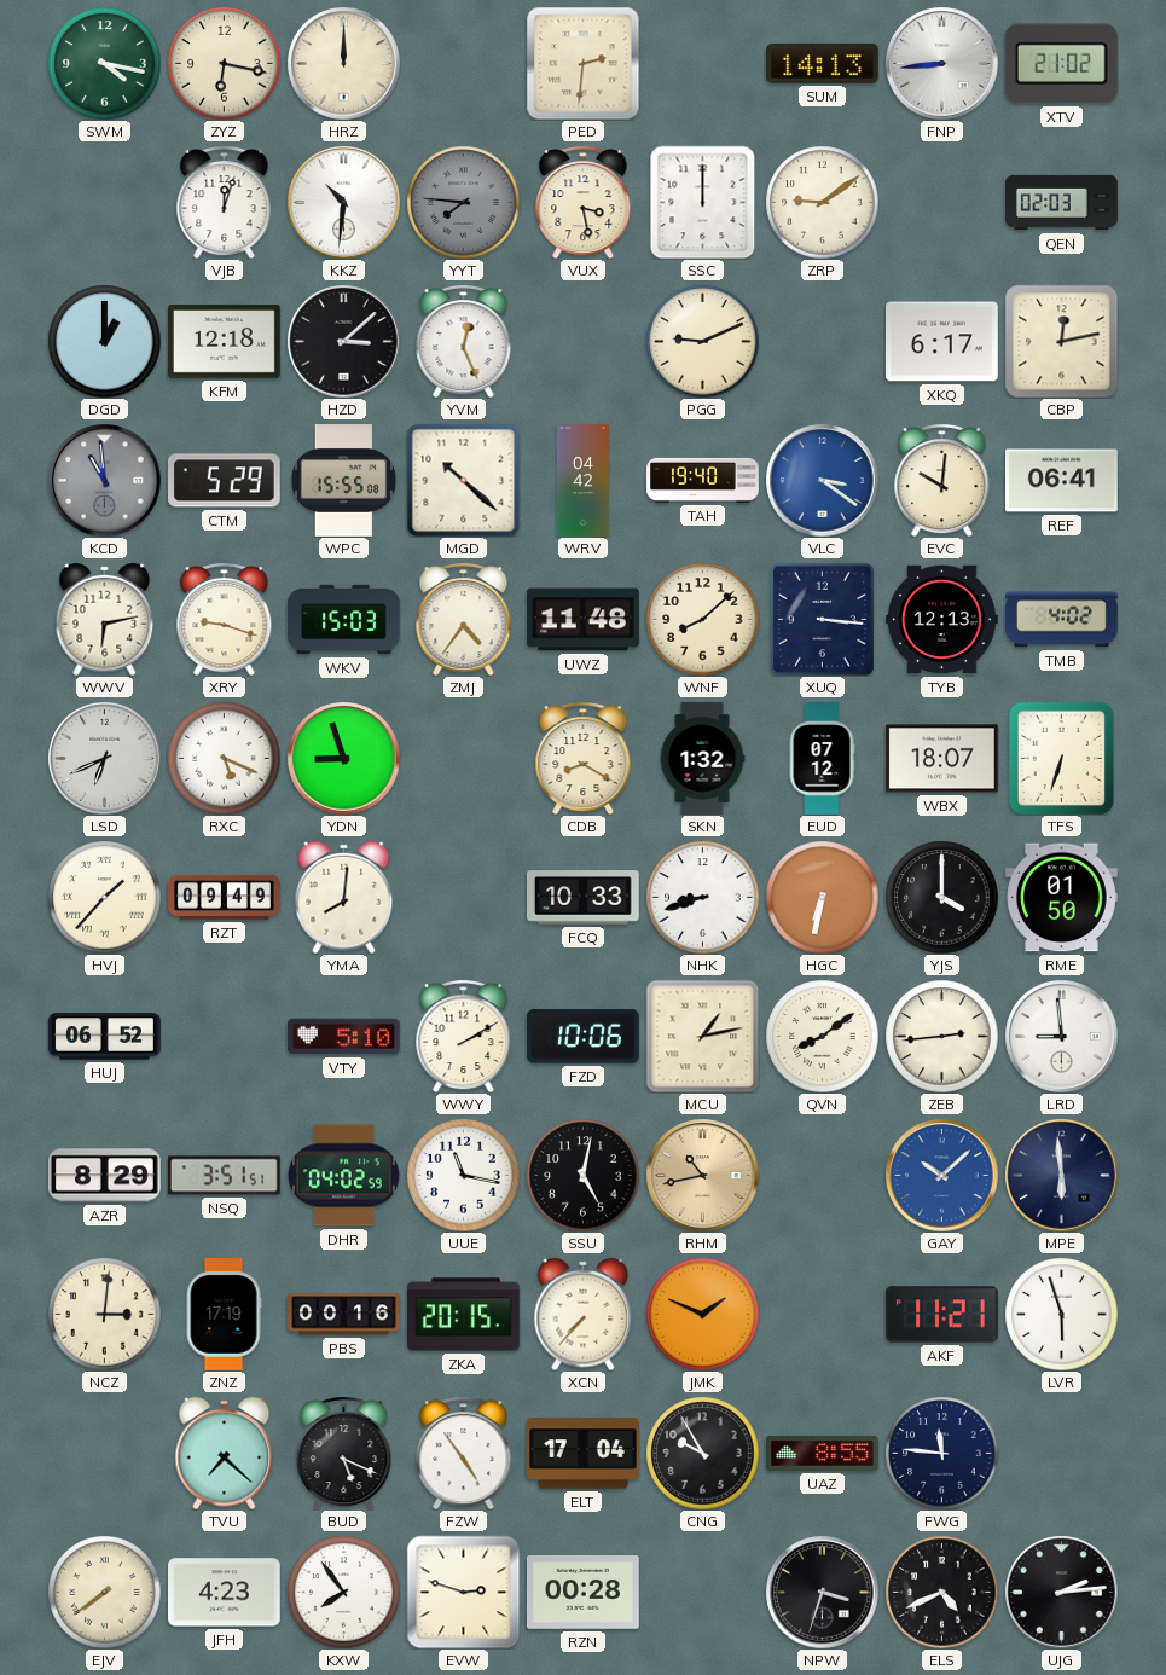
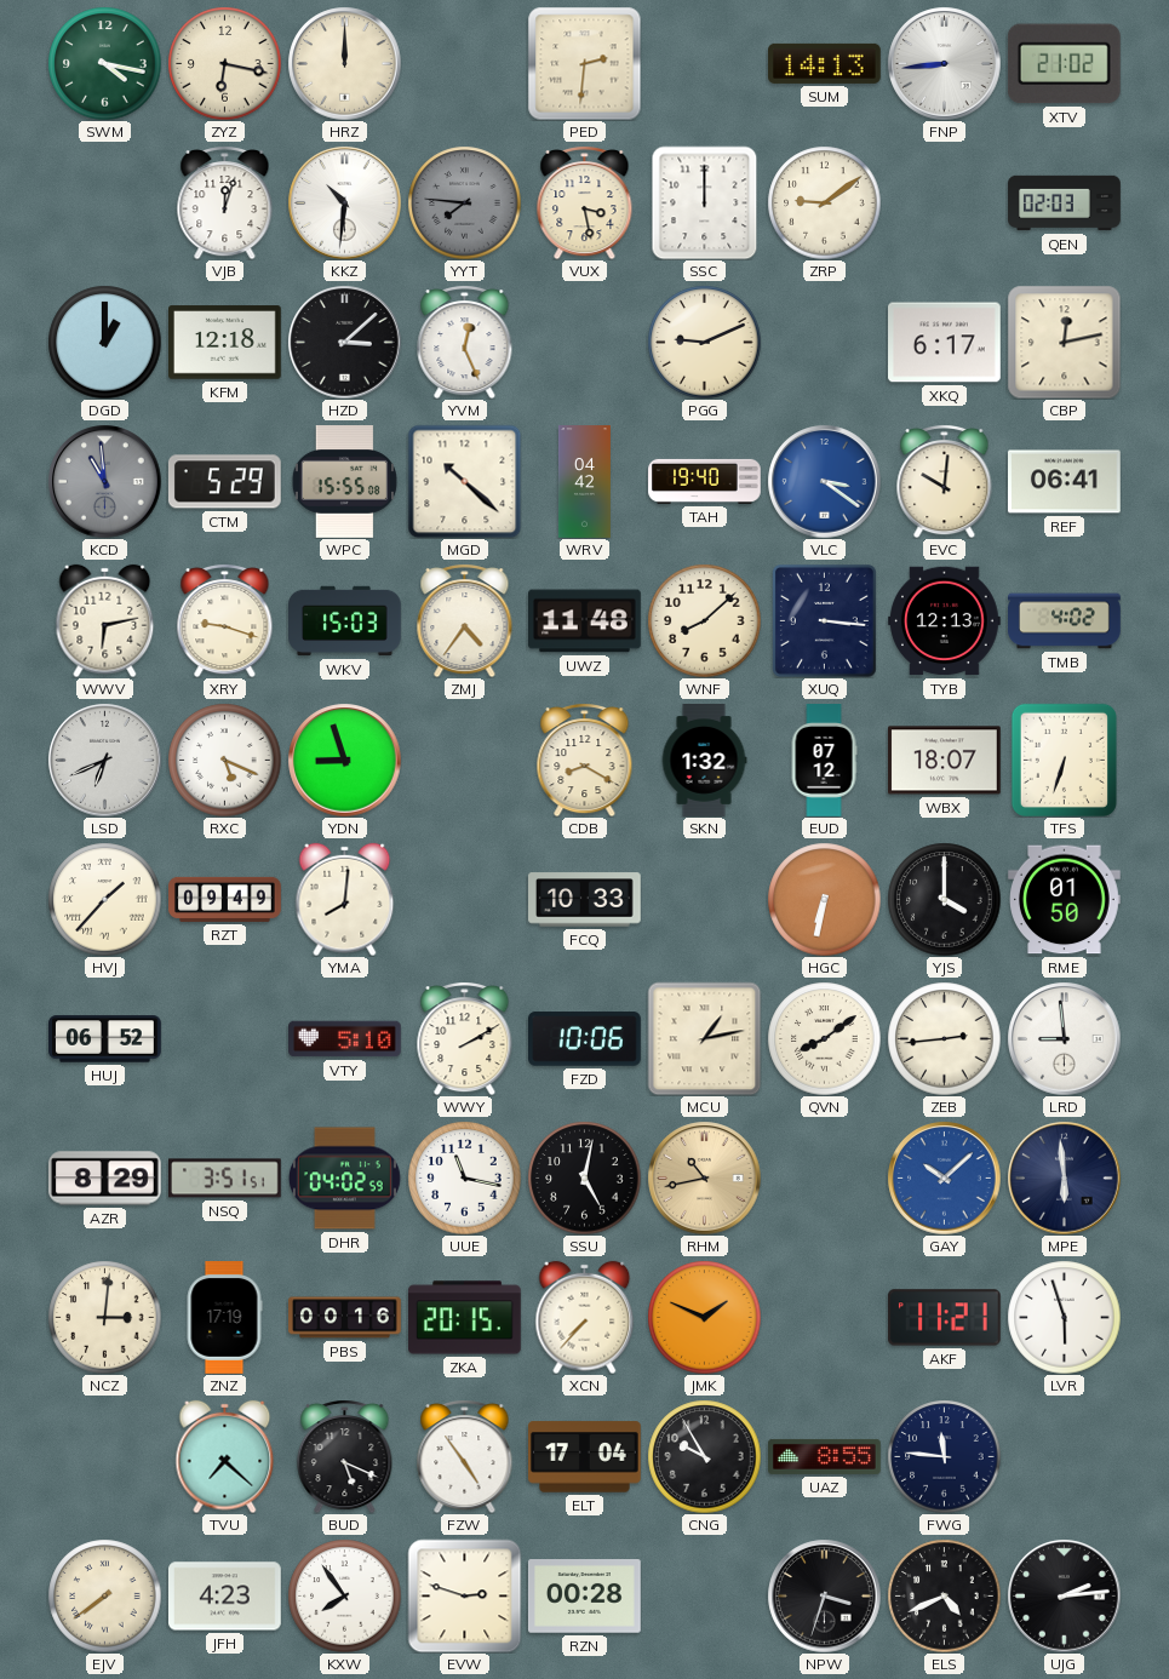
NHK: 8:42 -> none (702, 897)
